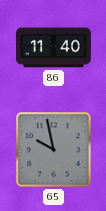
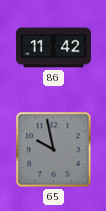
86: 11:40 -> 11:42 (53, 48)
